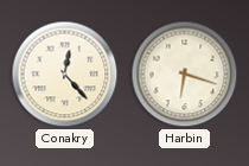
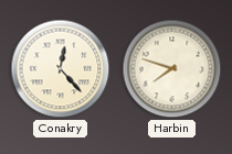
Harbin: 6:18 -> 7:48 (172, 69)
